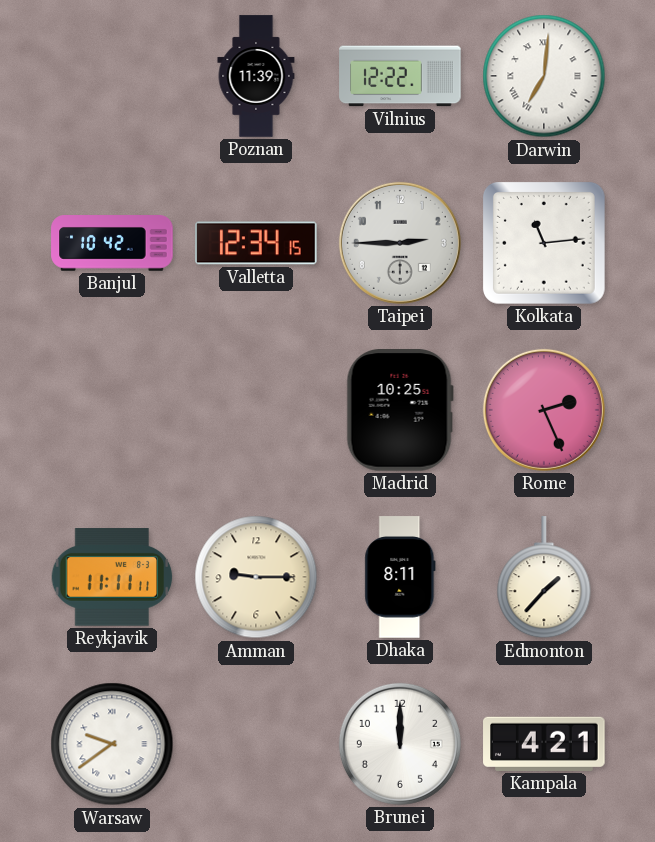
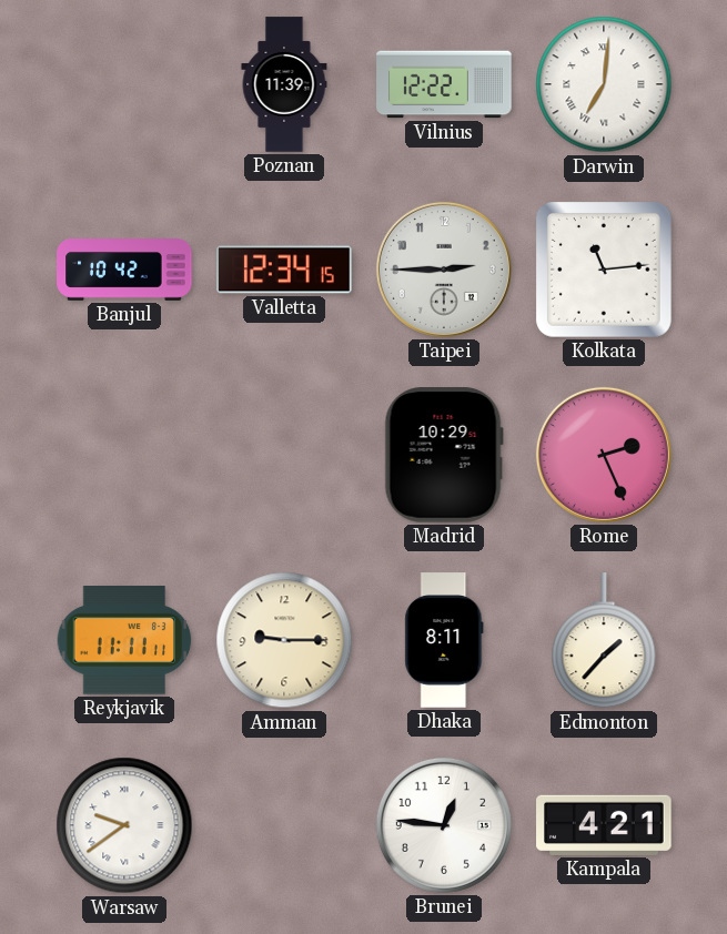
Madrid: 10:25 -> 10:29 (444, 456)
Brunei: 12:00 -> 12:46 (444, 825)
